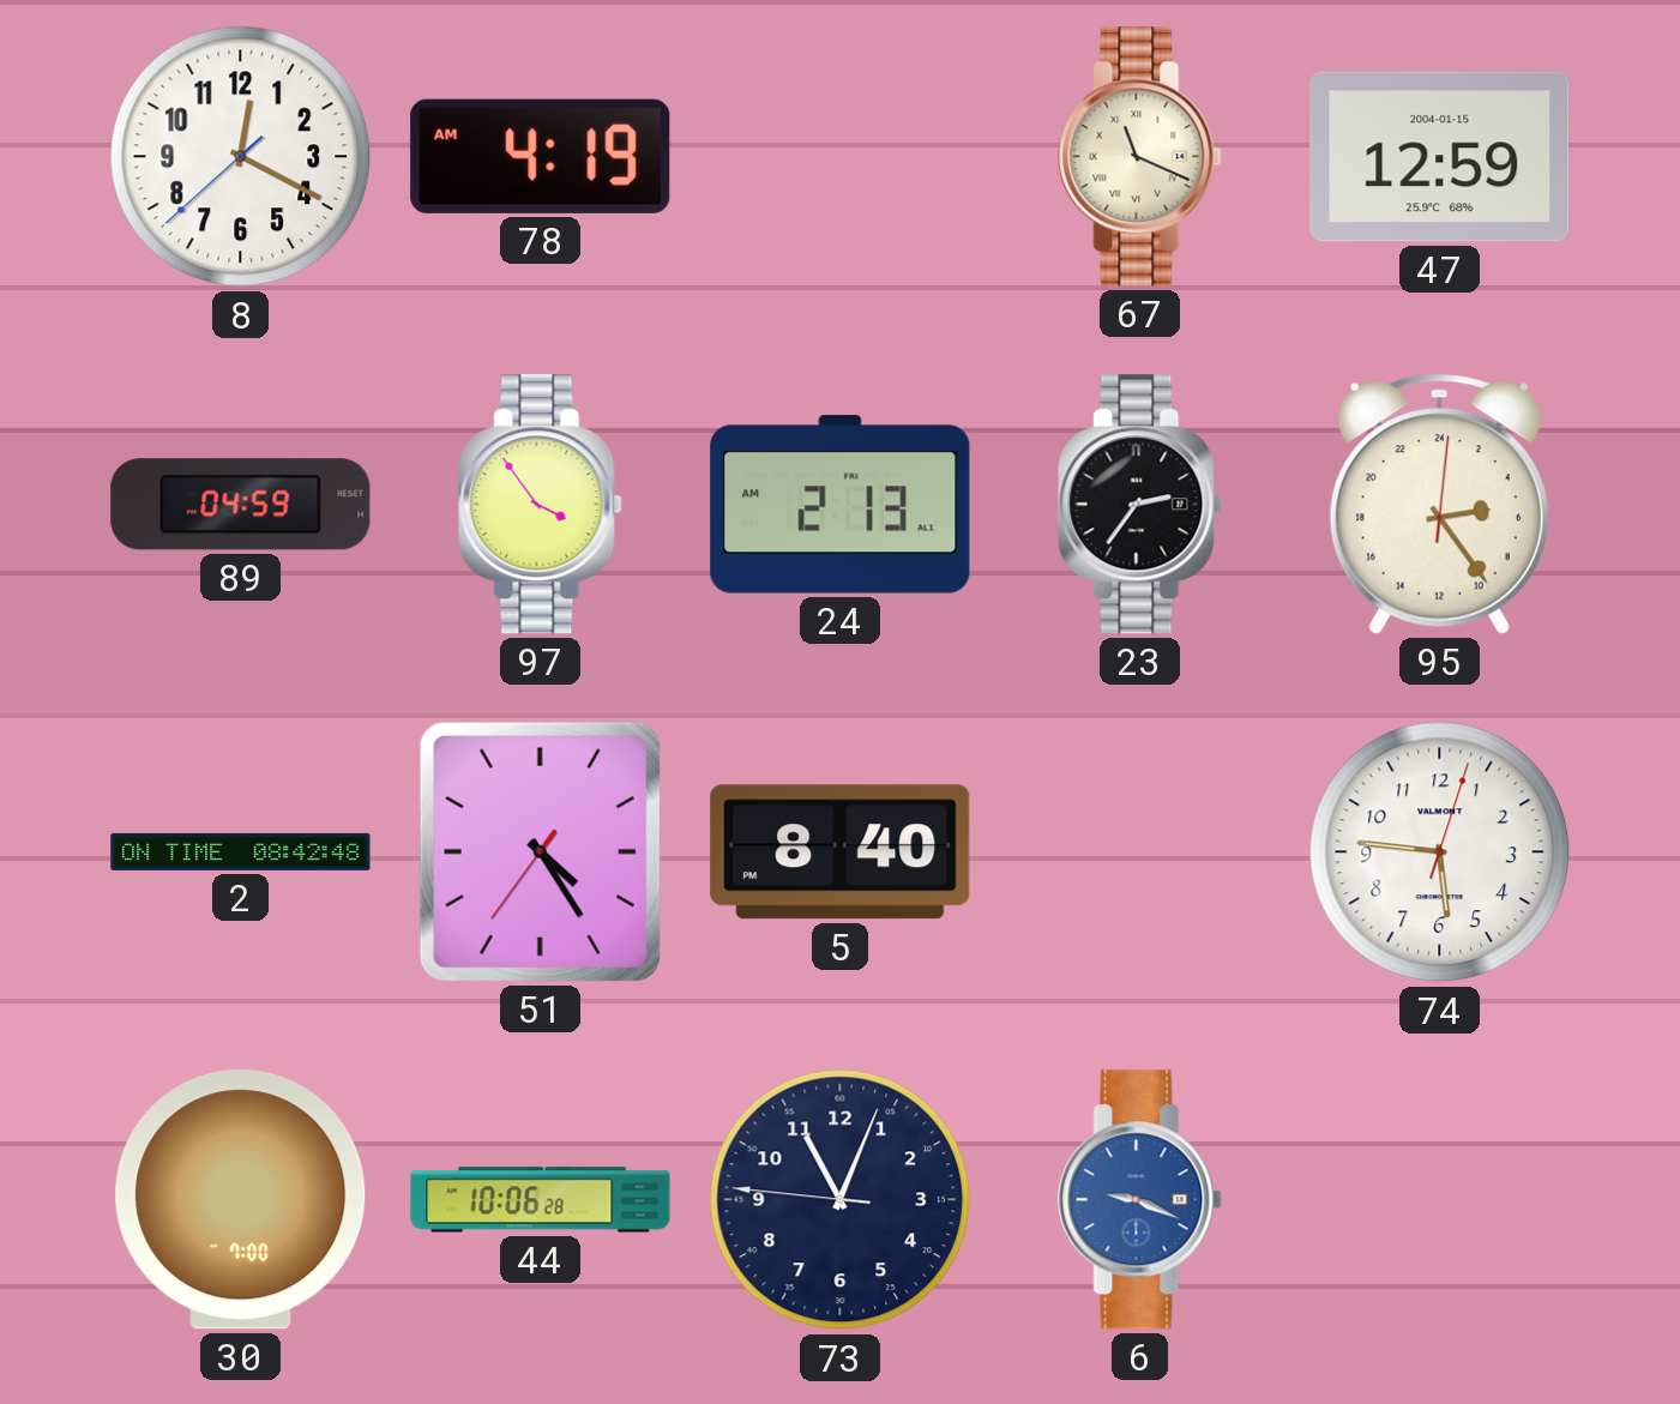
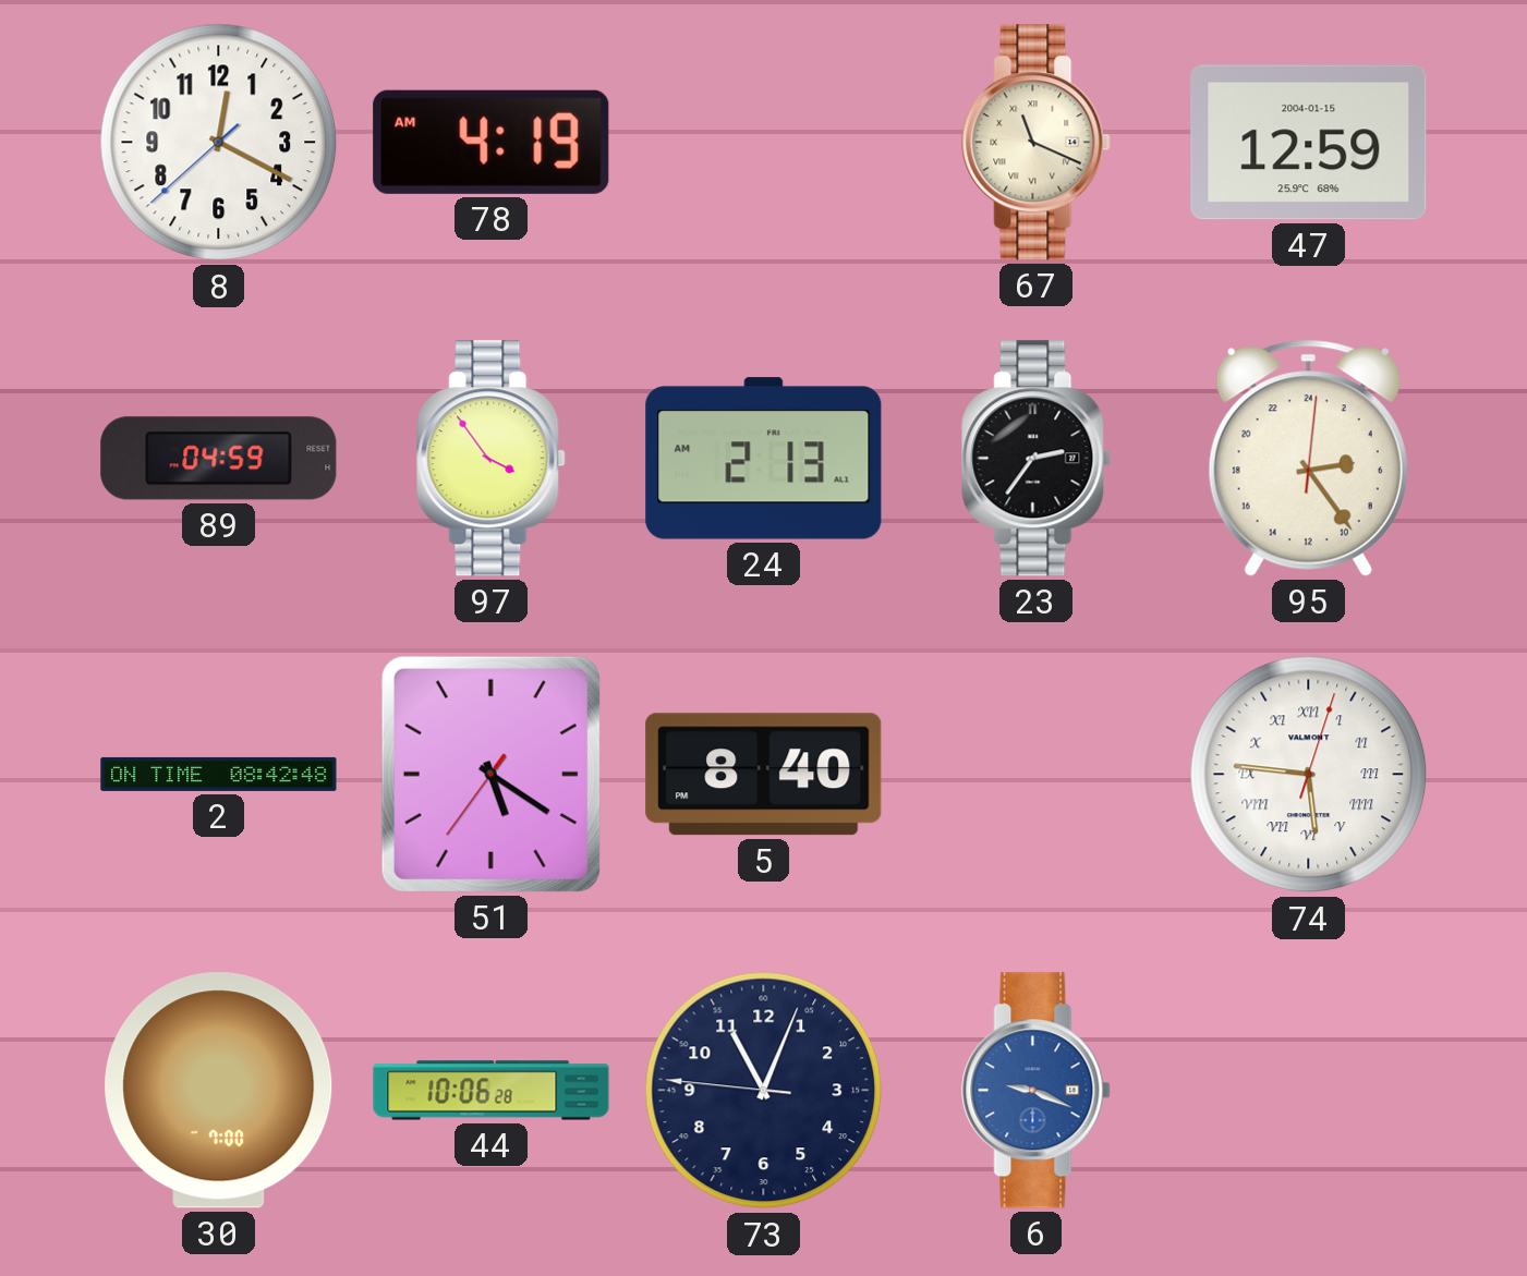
51: 4:24 -> 5:20 (490, 774)
74 numerals: Arabic -> Roman (1309, 775)
